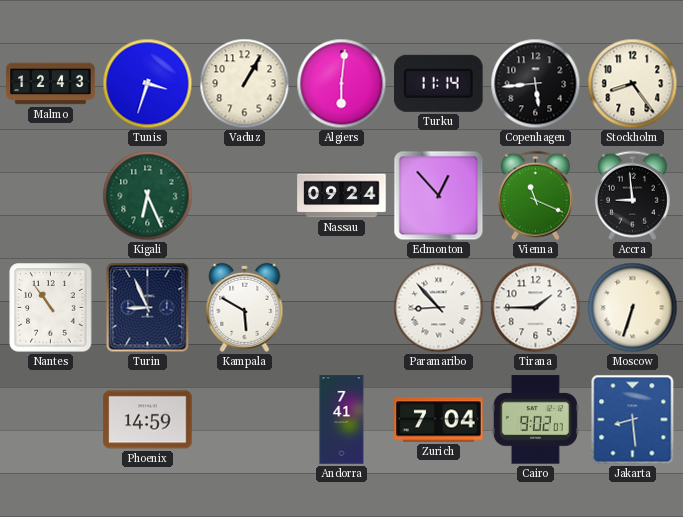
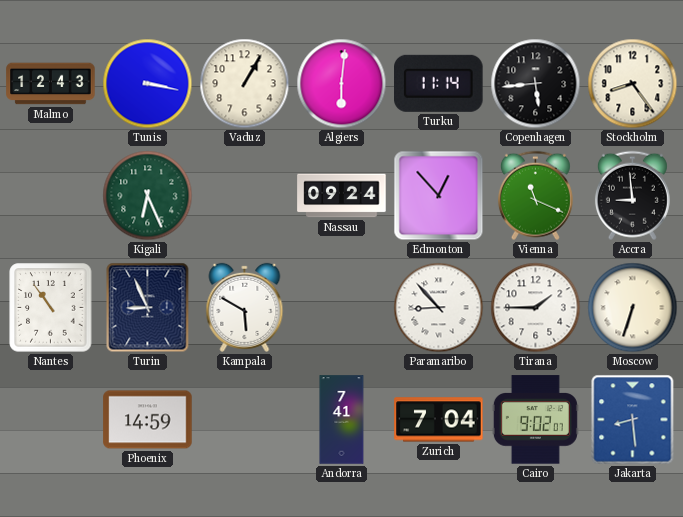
Tunis: 3:33 -> 3:17 (148, 84)
